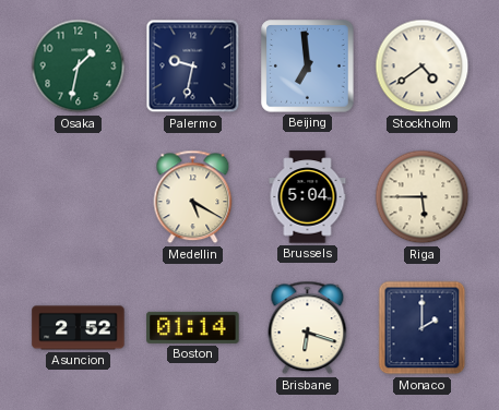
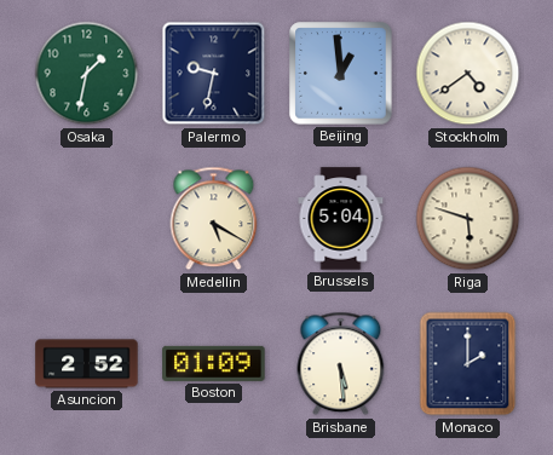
Beijing: 6:59 -> 12:59 (341, 74)
Riga: 5:45 -> 5:48 (468, 219)
Boston: 01:14 -> 01:09 (214, 363)
Brisbane: 6:18 -> 5:29 (341, 364)
